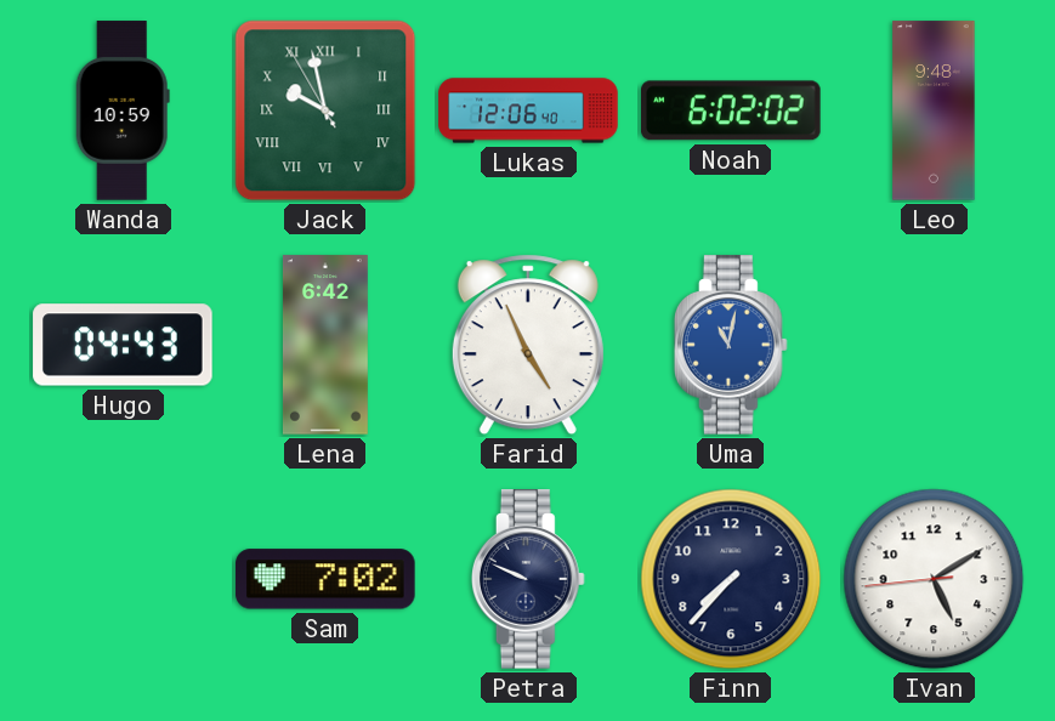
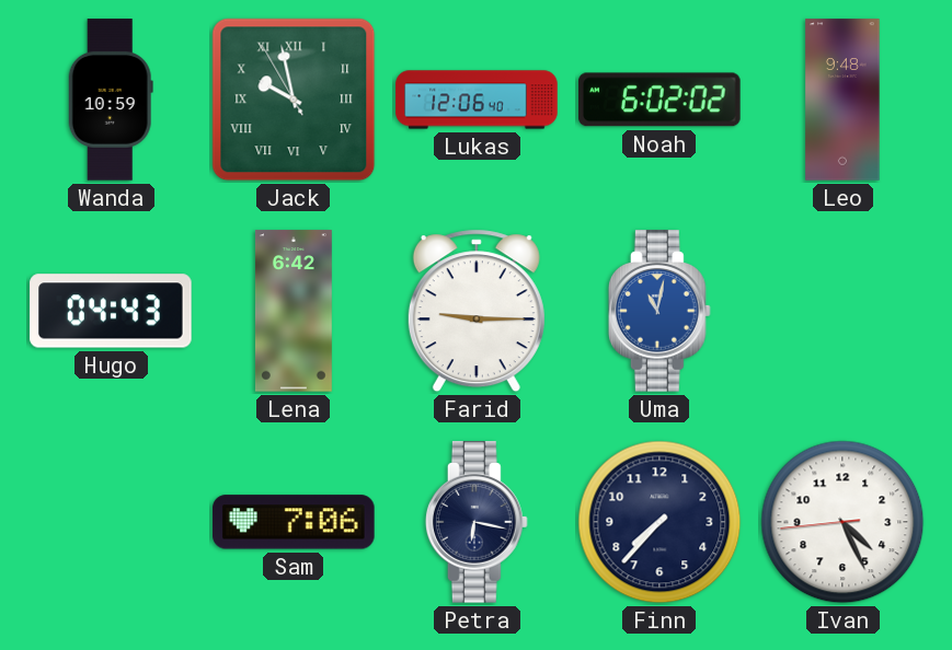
Farid: 4:56 -> 9:15 (477, 311)
Sam: 7:02 -> 7:06 (294, 522)
Petra: 9:49 -> 6:17 (477, 522)
Ivan: 5:09 -> 4:25 (842, 522)
